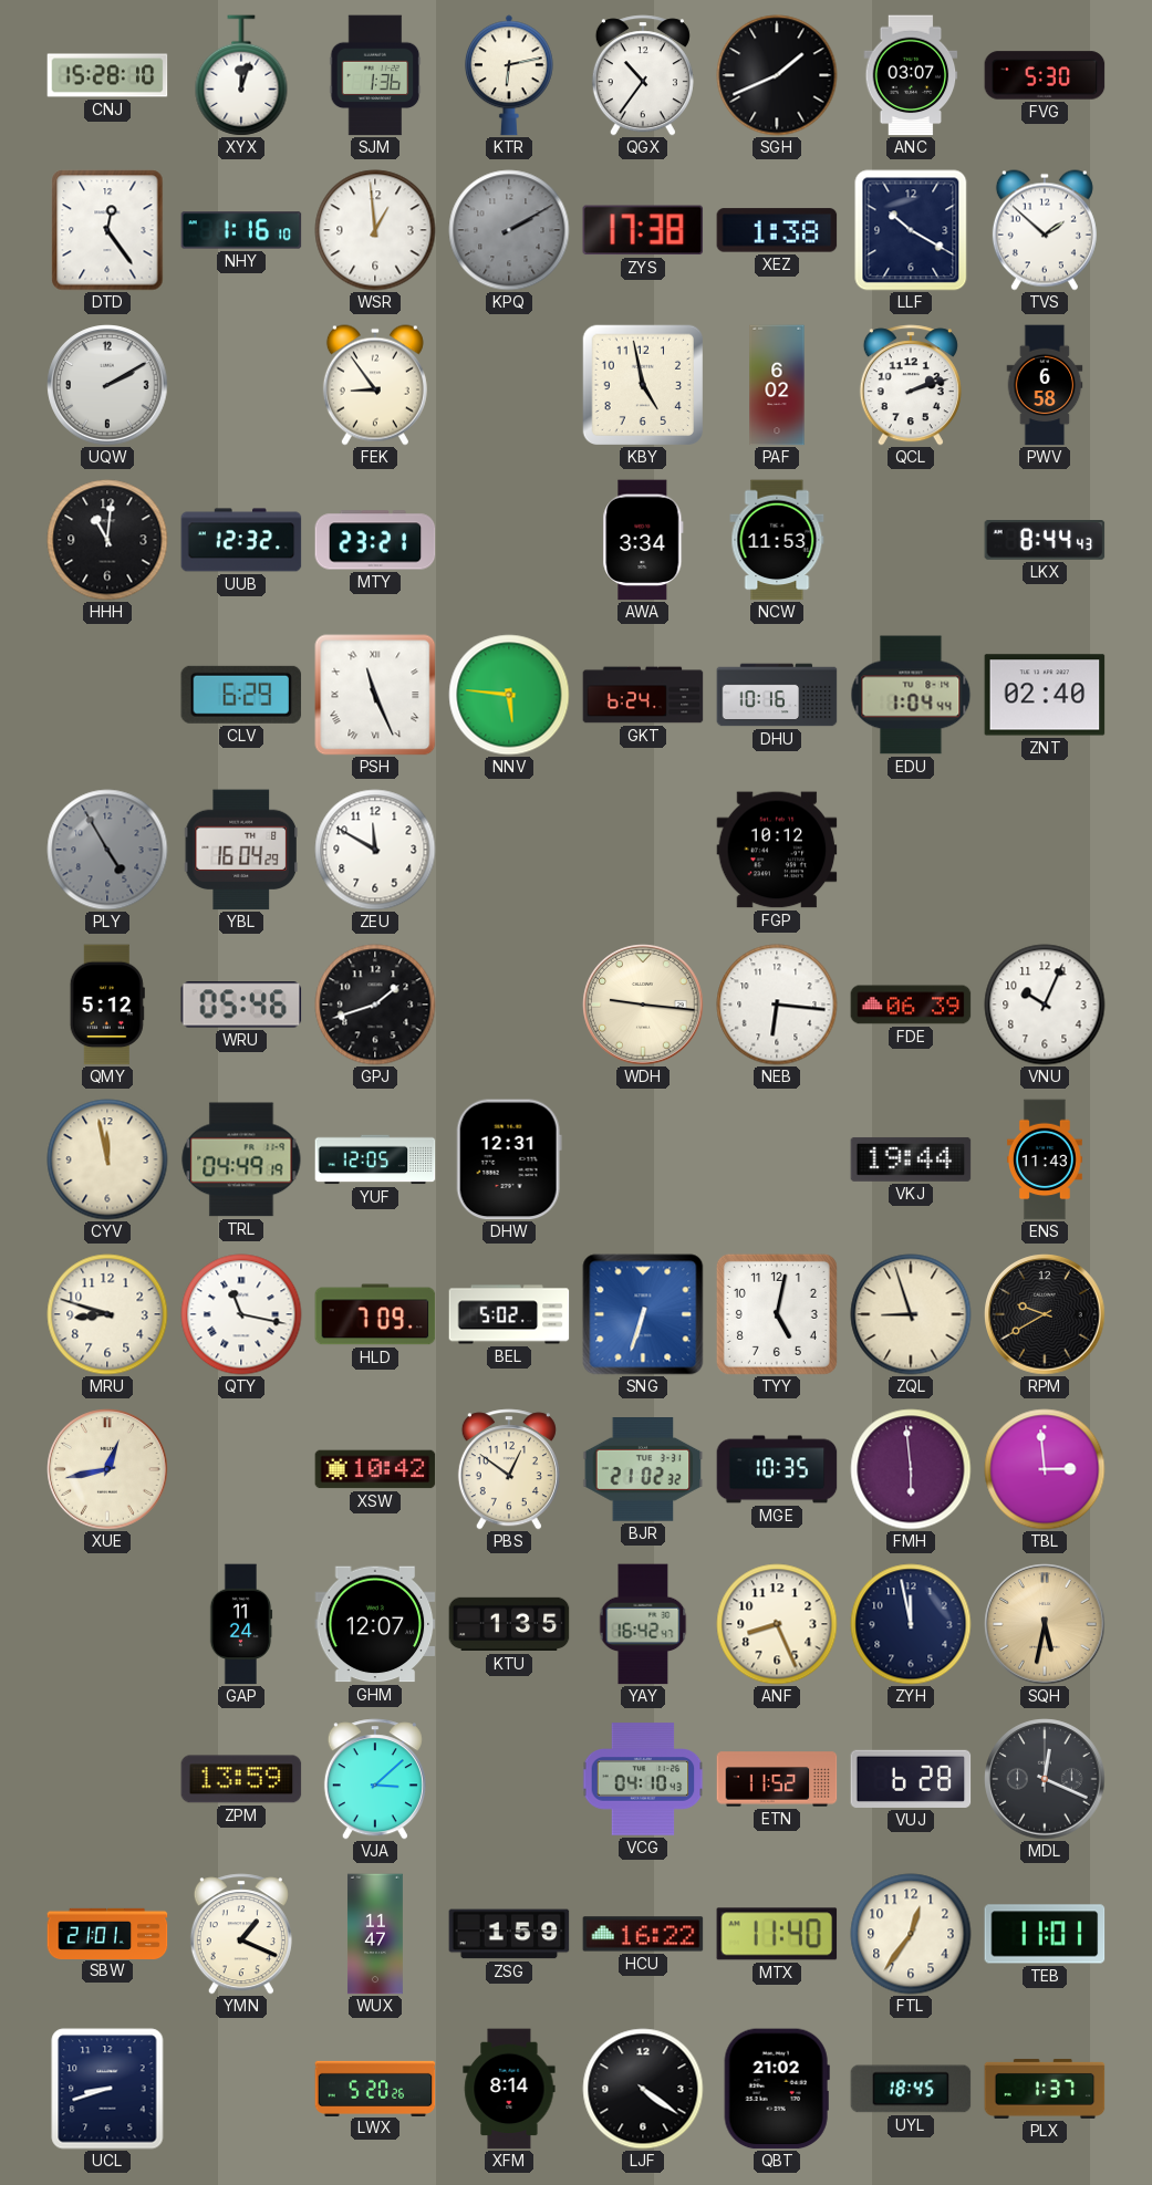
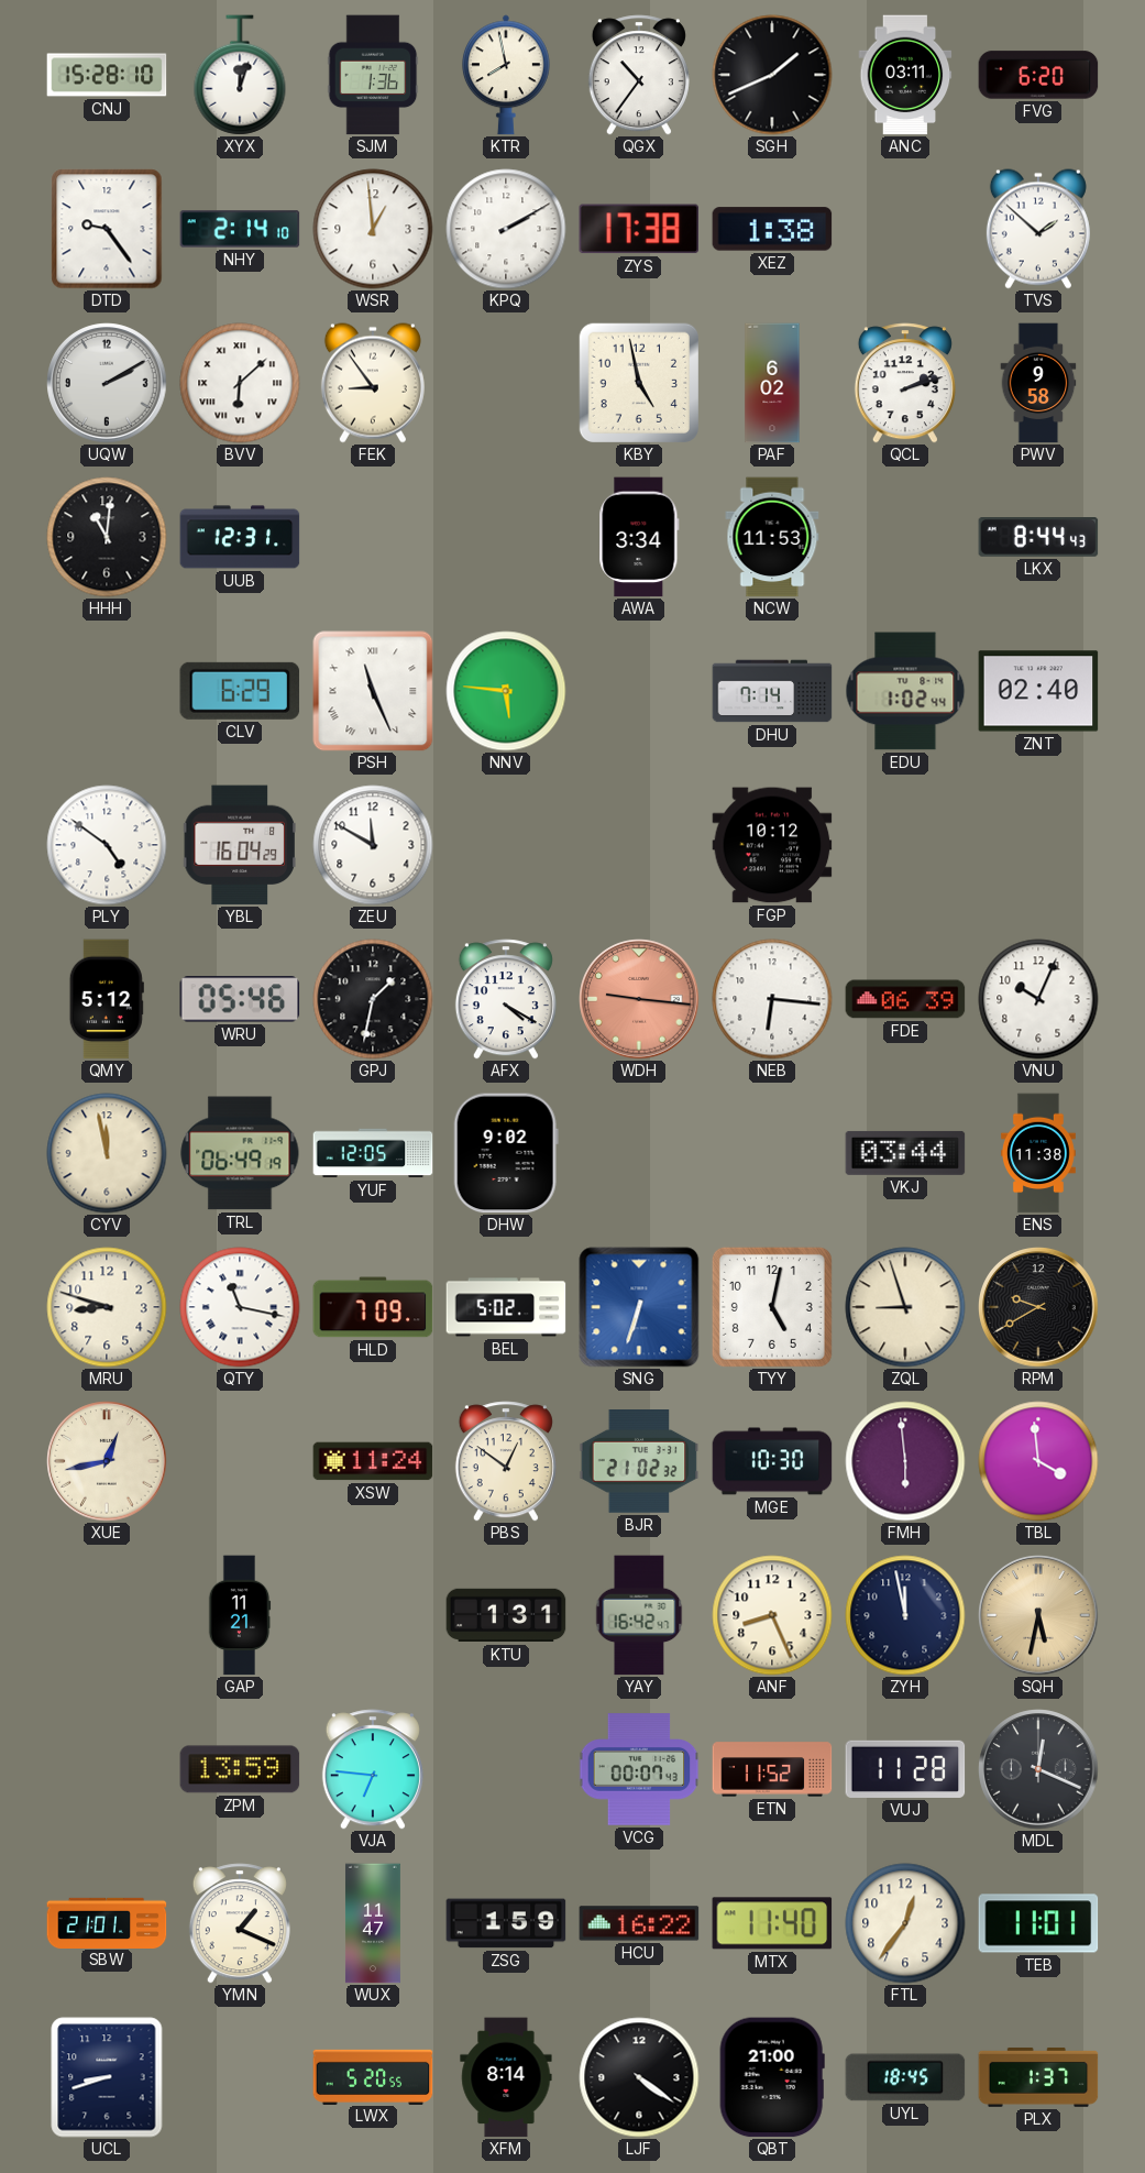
KTR: 6:13 -> 7:58 (507, 75)
ANC: 03:07 -> 03:11 (905, 75)
FVG: 5:30 -> 6:20 (1038, 75)
DTD: 12:24 -> 9:24 (107, 229)
NHY: 1:16 -> 2:14 (240, 229)
KPQ dial: grey -> white (506, 229)
LLF: 10:20 -> none (911, 230)
BVV: none -> 6:08 (240, 383)
PWV: 6:58 -> 9:58 (1038, 383)
UUB: 12:32 -> 12:31 (240, 537)
MTY: 23:21 -> none (375, 540)
GKT: 6:24 -> none (643, 695)
DHU: 10:16 -> 7:14 (772, 691)
EDU: 1:04 -> 1:02 (905, 691)
PLY: 4:55 -> 4:51 (107, 845)
PLY dial: grey -> white (107, 845)
GPJ: 1:42 -> 1:32 (373, 999)
AFX: none -> 4:20 (506, 999)
WDH dial: cream -> salmon (639, 999)
TRL: 04:49 -> 06:49 (240, 1153)
DHW: 12:31 -> 9:02 (506, 1153)
VKJ: 19:44 -> 03:44 (905, 1153)
ENS: 11:43 -> 11:38 (1038, 1153)
XSW: 10:42 -> 11:24 (373, 1461)
MGE: 10:35 -> 10:30 (772, 1461)
TBL: 2:59 -> 3:59 (1038, 1461)
GAP: 11:24 -> 11:21 (240, 1615)
GHM: 12:07 -> none (375, 1624)
KTU: 1:35 -> 1:31 (506, 1615)
VJA: 3:08 -> 6:46 (373, 1769)
VCG: 04:10 -> 00:07 (639, 1769)
VUJ: 6:28 -> 11:28 (905, 1769)
LWX: 5:20:26 -> 5:20:55 (373, 2076)
QBT: 21:02 -> 21:00 (772, 2077)
